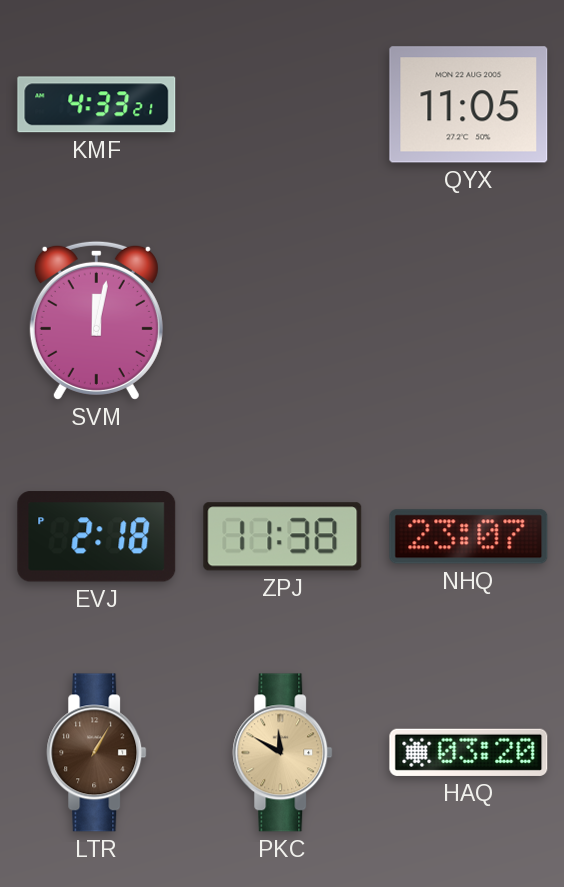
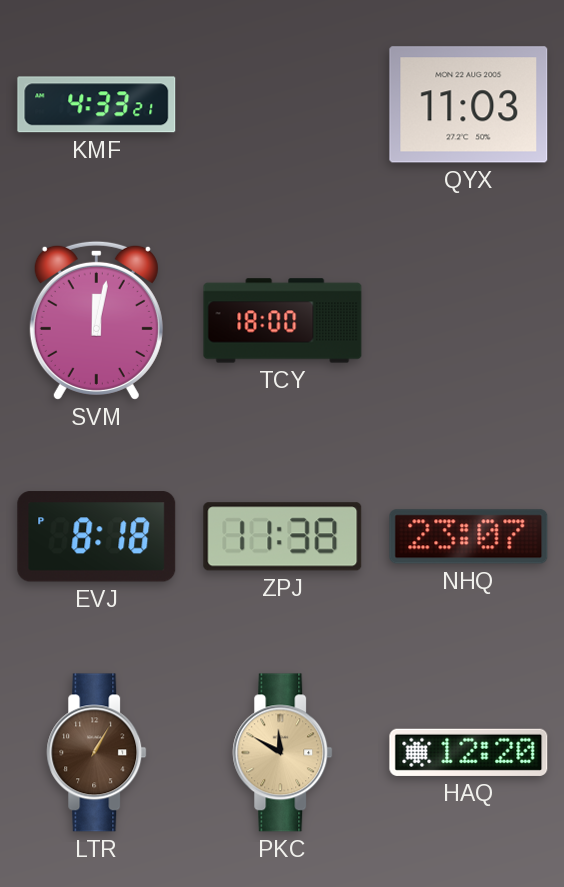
QYX: 11:05 -> 11:03 (469, 105)
TCY: none -> 18:00 (283, 321)
EVJ: 2:18 -> 8:18 (97, 537)
HAQ: 03:20 -> 12:20 (469, 752)
